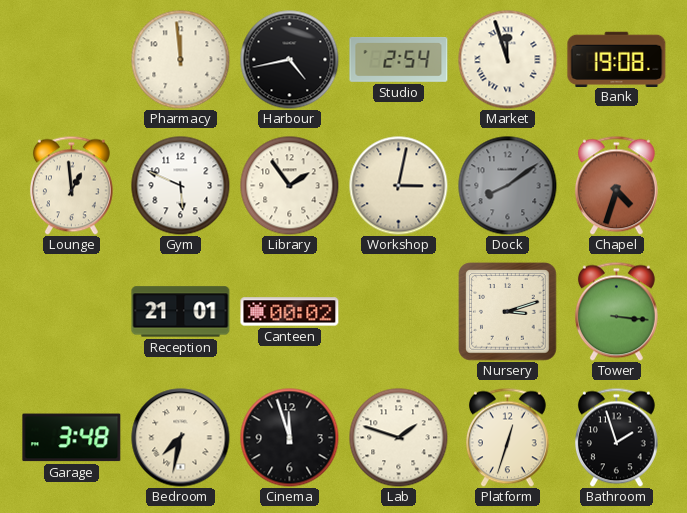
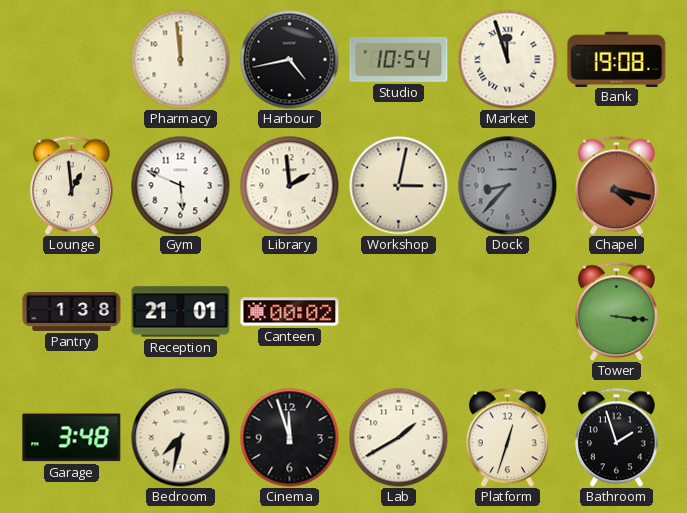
Studio: 2:54 -> 10:54 (399, 60)
Library: 1:54 -> 1:59 (290, 186)
Dock: 8:09 -> 8:37 (508, 186)
Chapel: 4:33 -> 4:17 (616, 185)
Pantry: none -> 1:38 (72, 311)
Nursery: 3:12 -> none (508, 312)
Lab: 1:48 -> 1:40 (399, 438)
